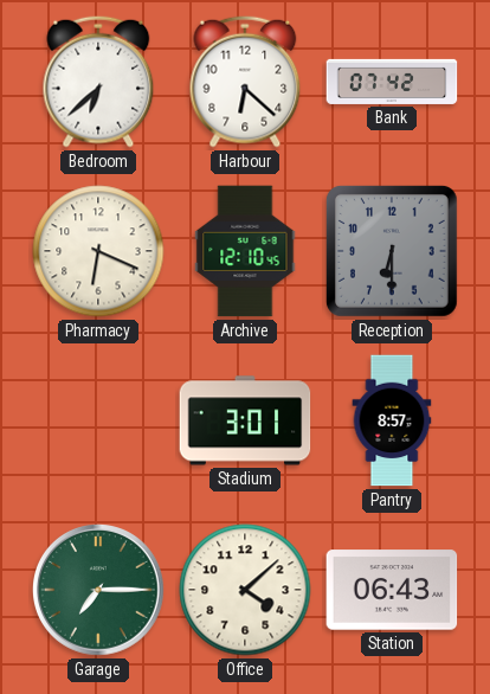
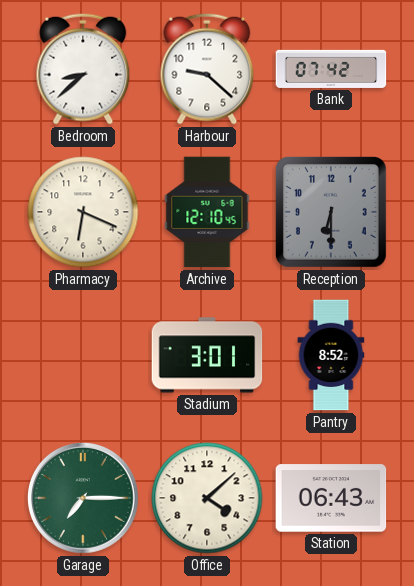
Bedroom: 6:38 -> 8:38 (83, 69)
Harbour: 6:22 -> 9:22 (207, 69)
Pantry: 8:57 -> 8:52 (331, 355)
